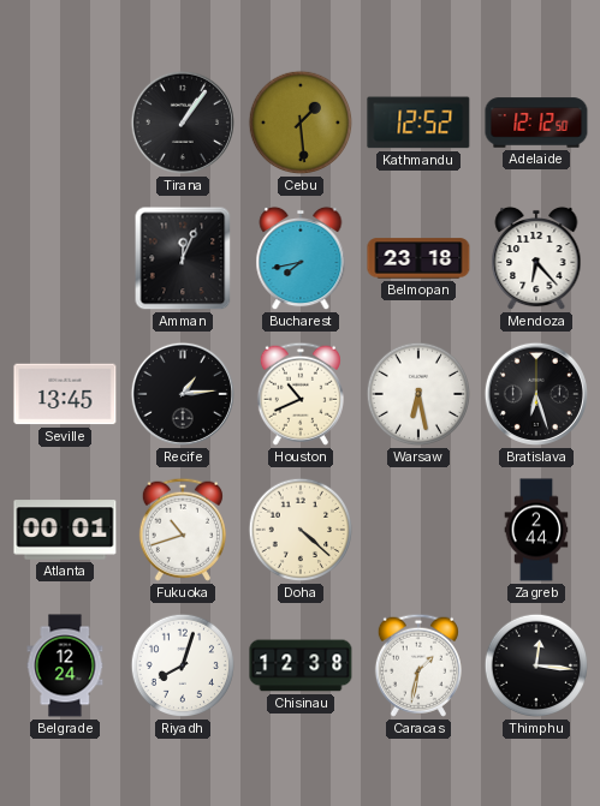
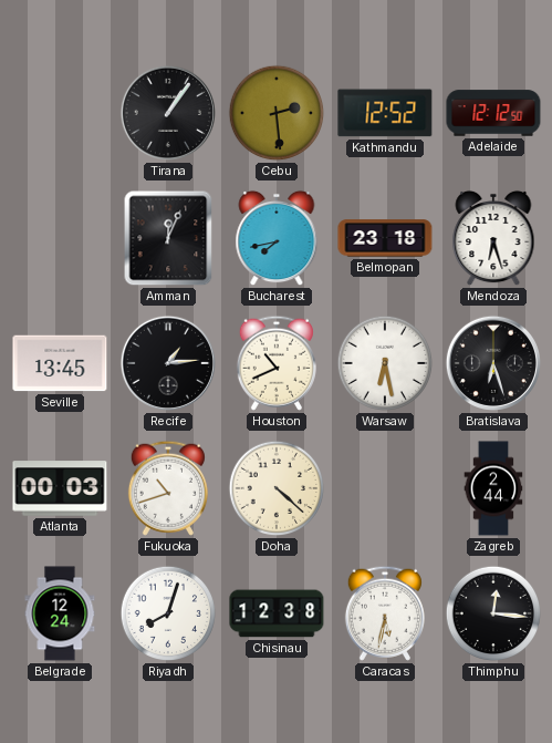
Cebu: 1:29 -> 2:29 (277, 113)
Mendoza: 6:23 -> 6:27 (493, 238)
Atlanta: 00:01 -> 00:03 (60, 488)
Caracas: 1:32 -> 5:32 (385, 613)
